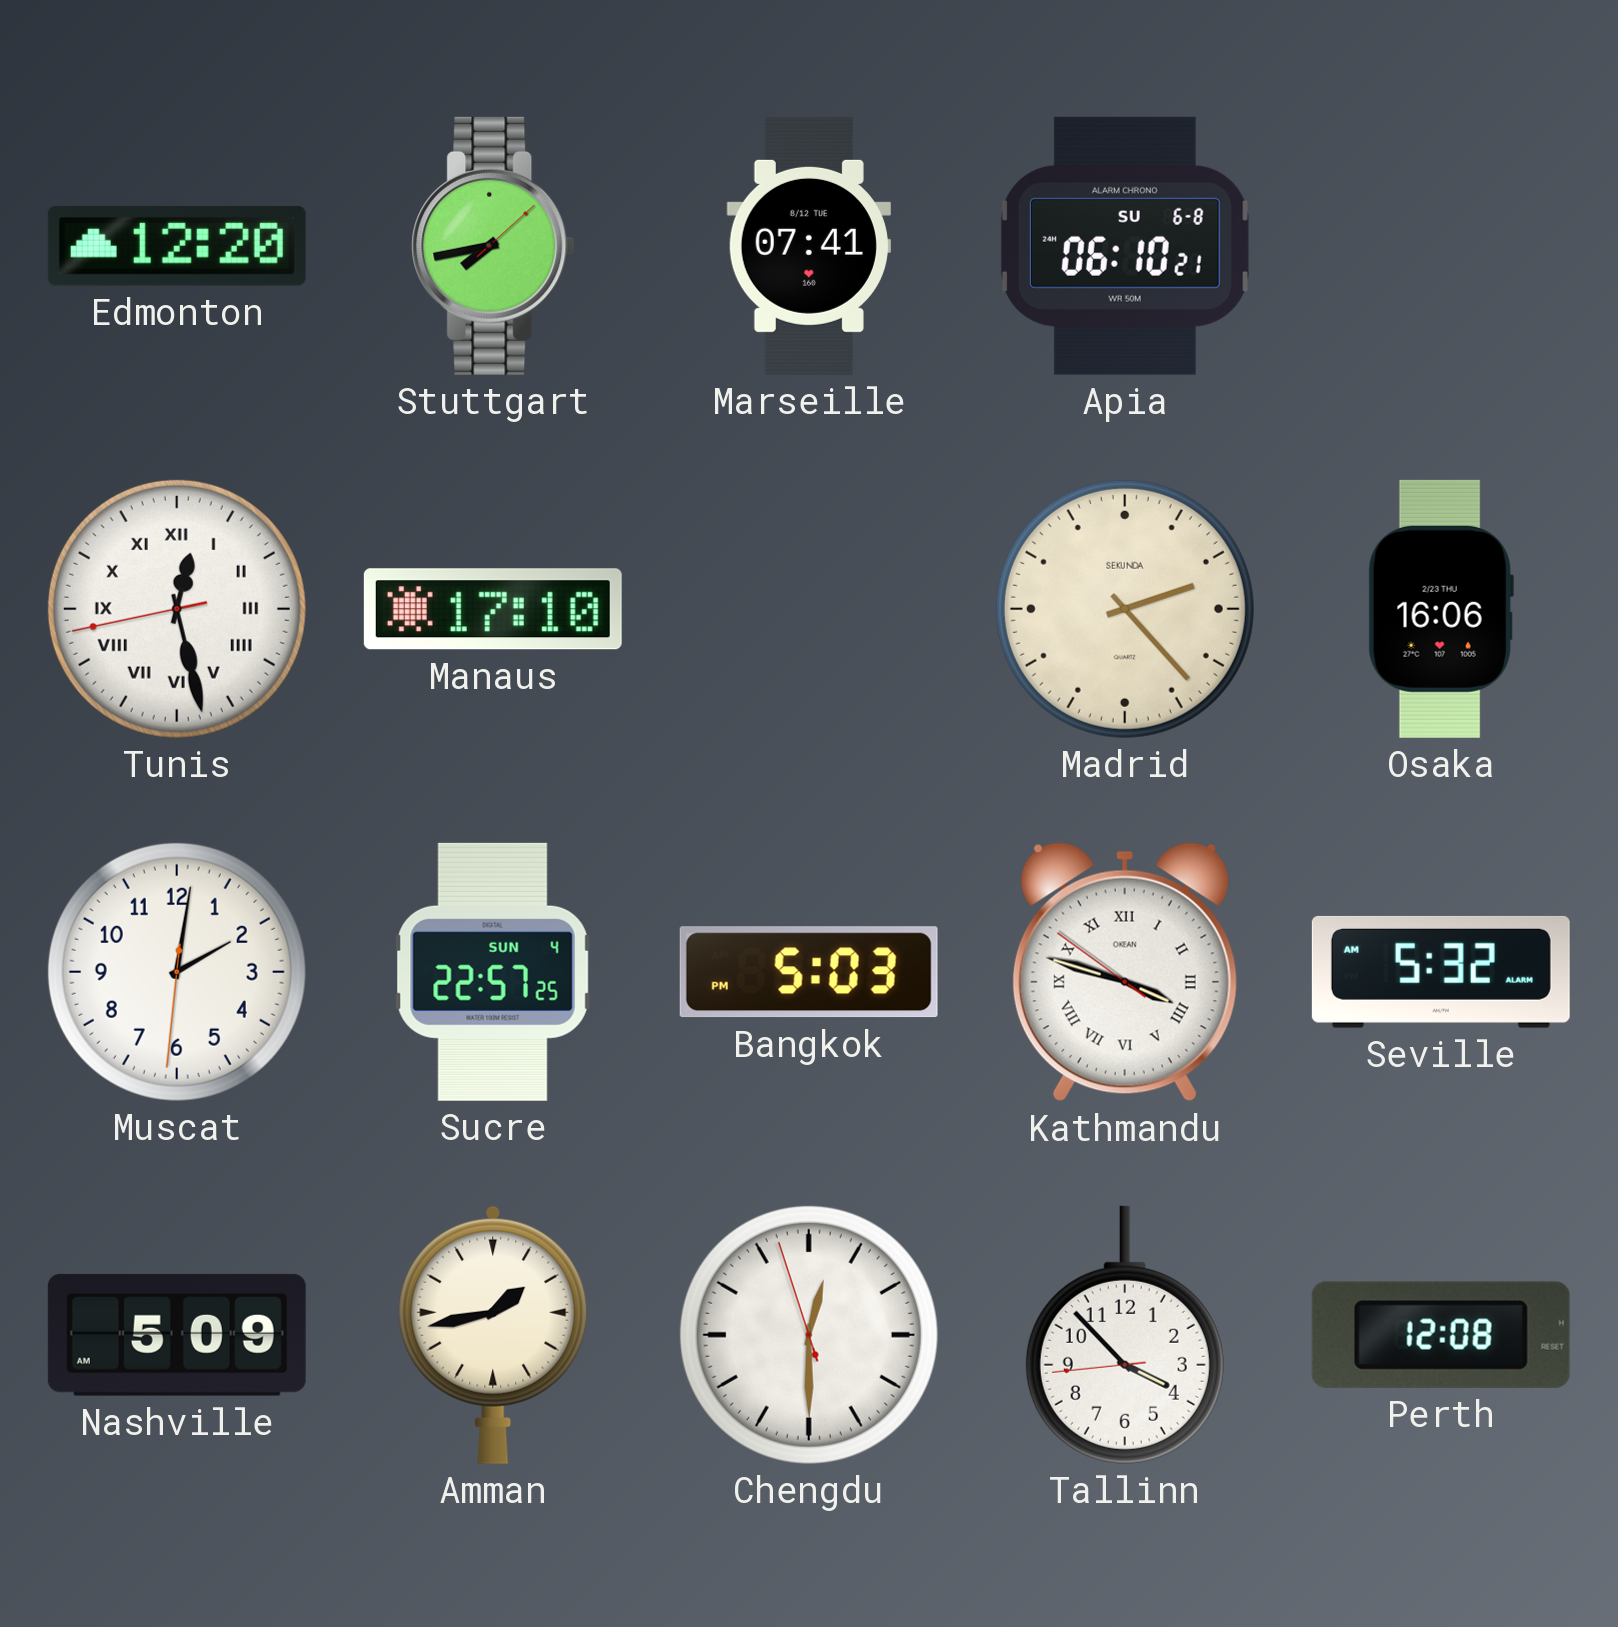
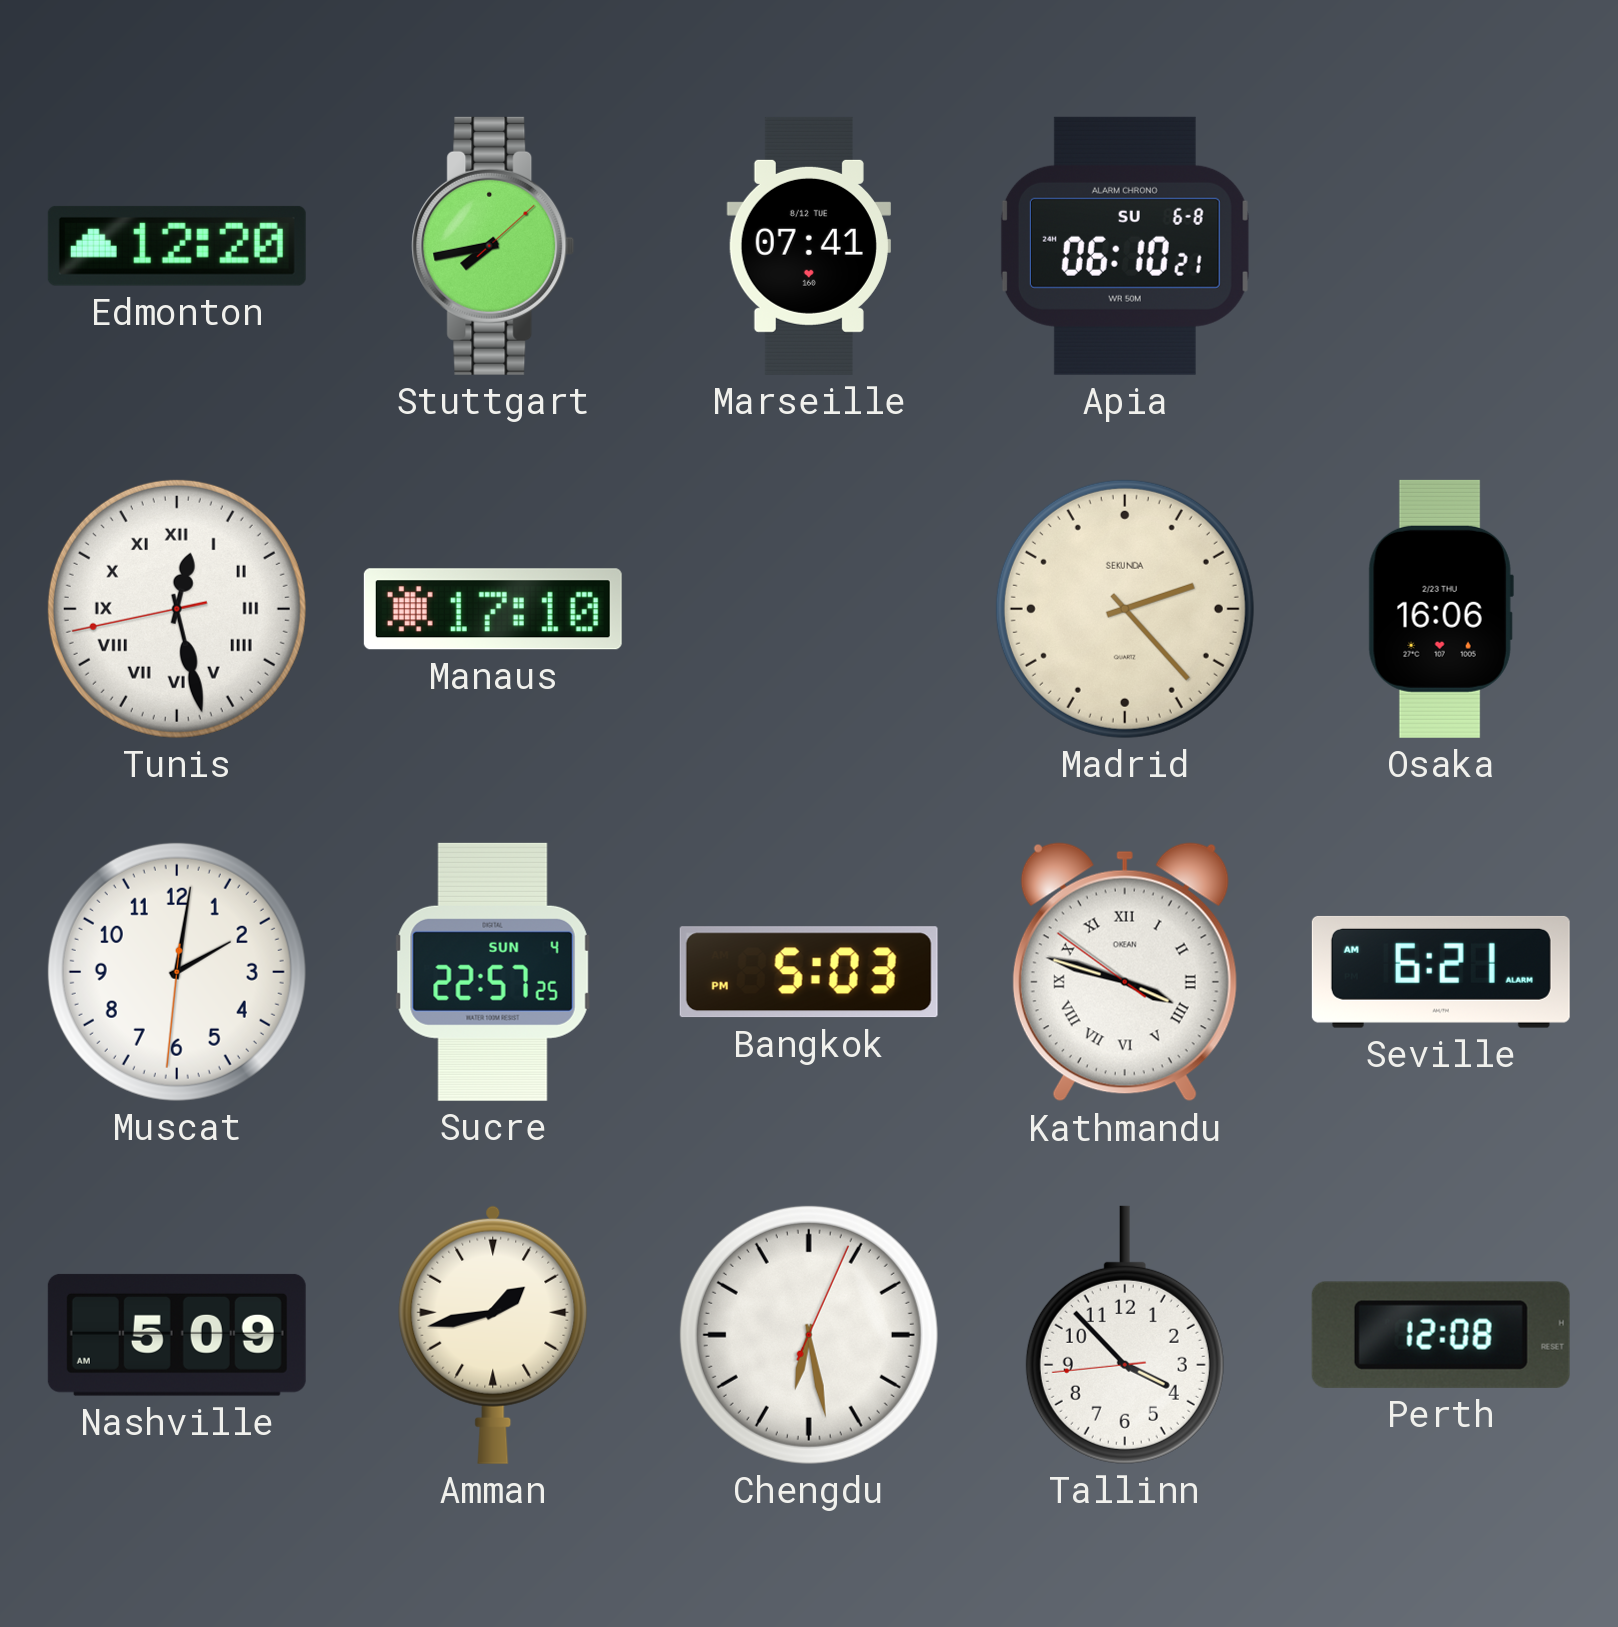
Seville: 5:32 -> 6:21 (1441, 972)
Chengdu: 12:29 -> 6:28 (809, 1335)
